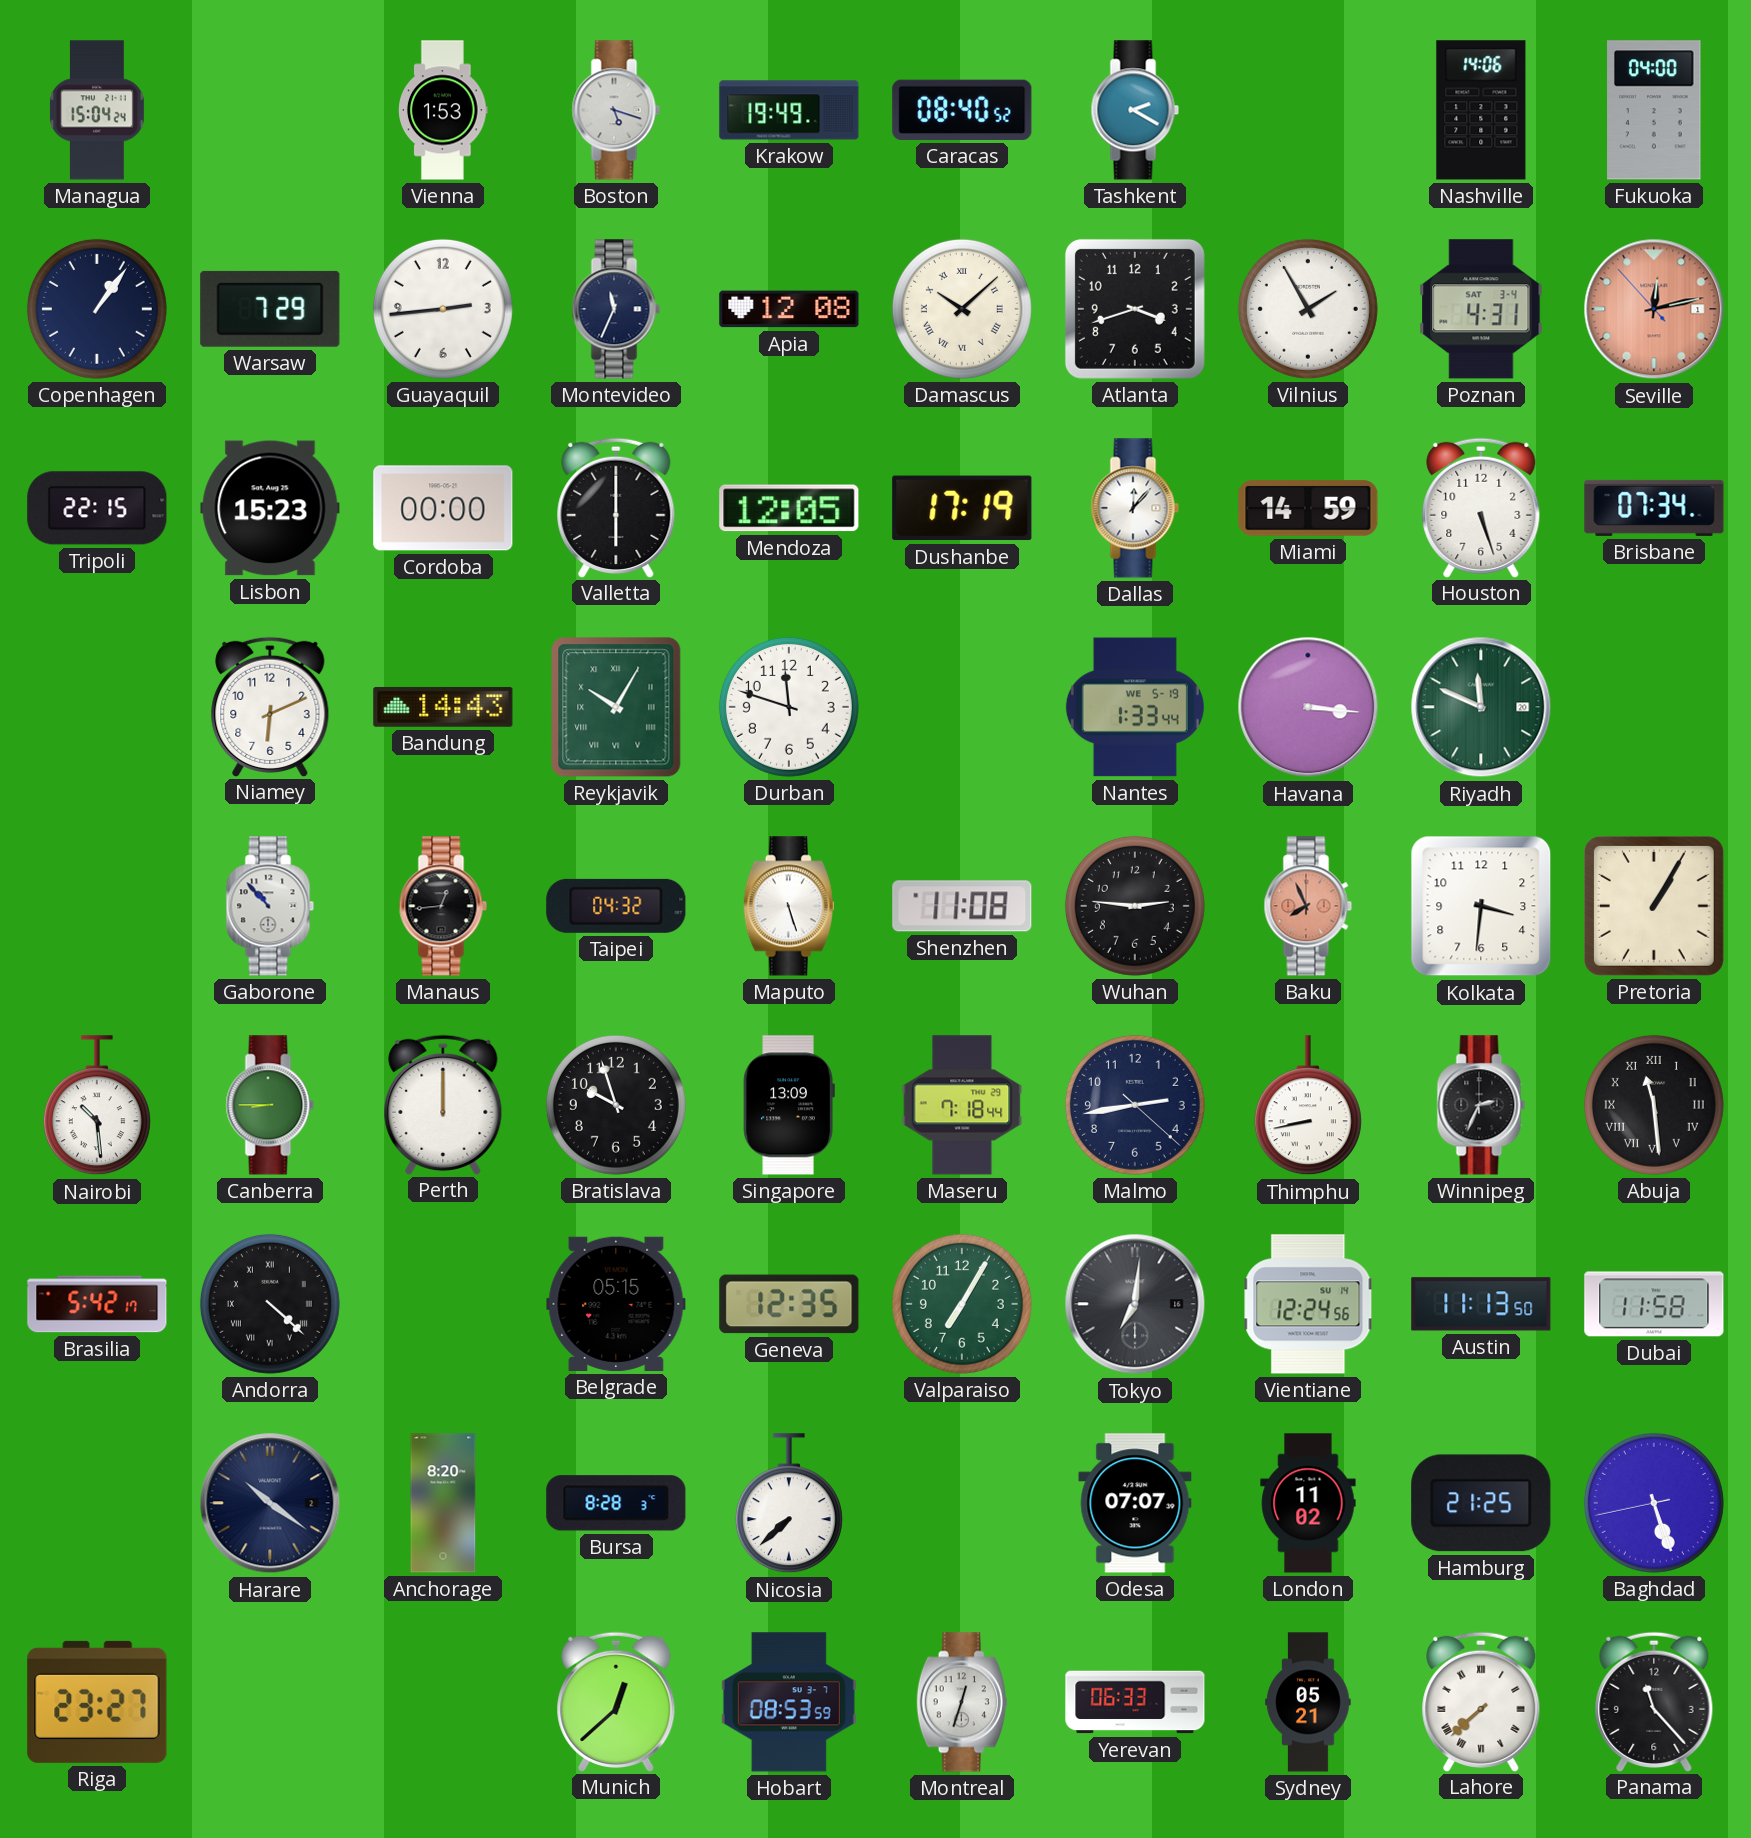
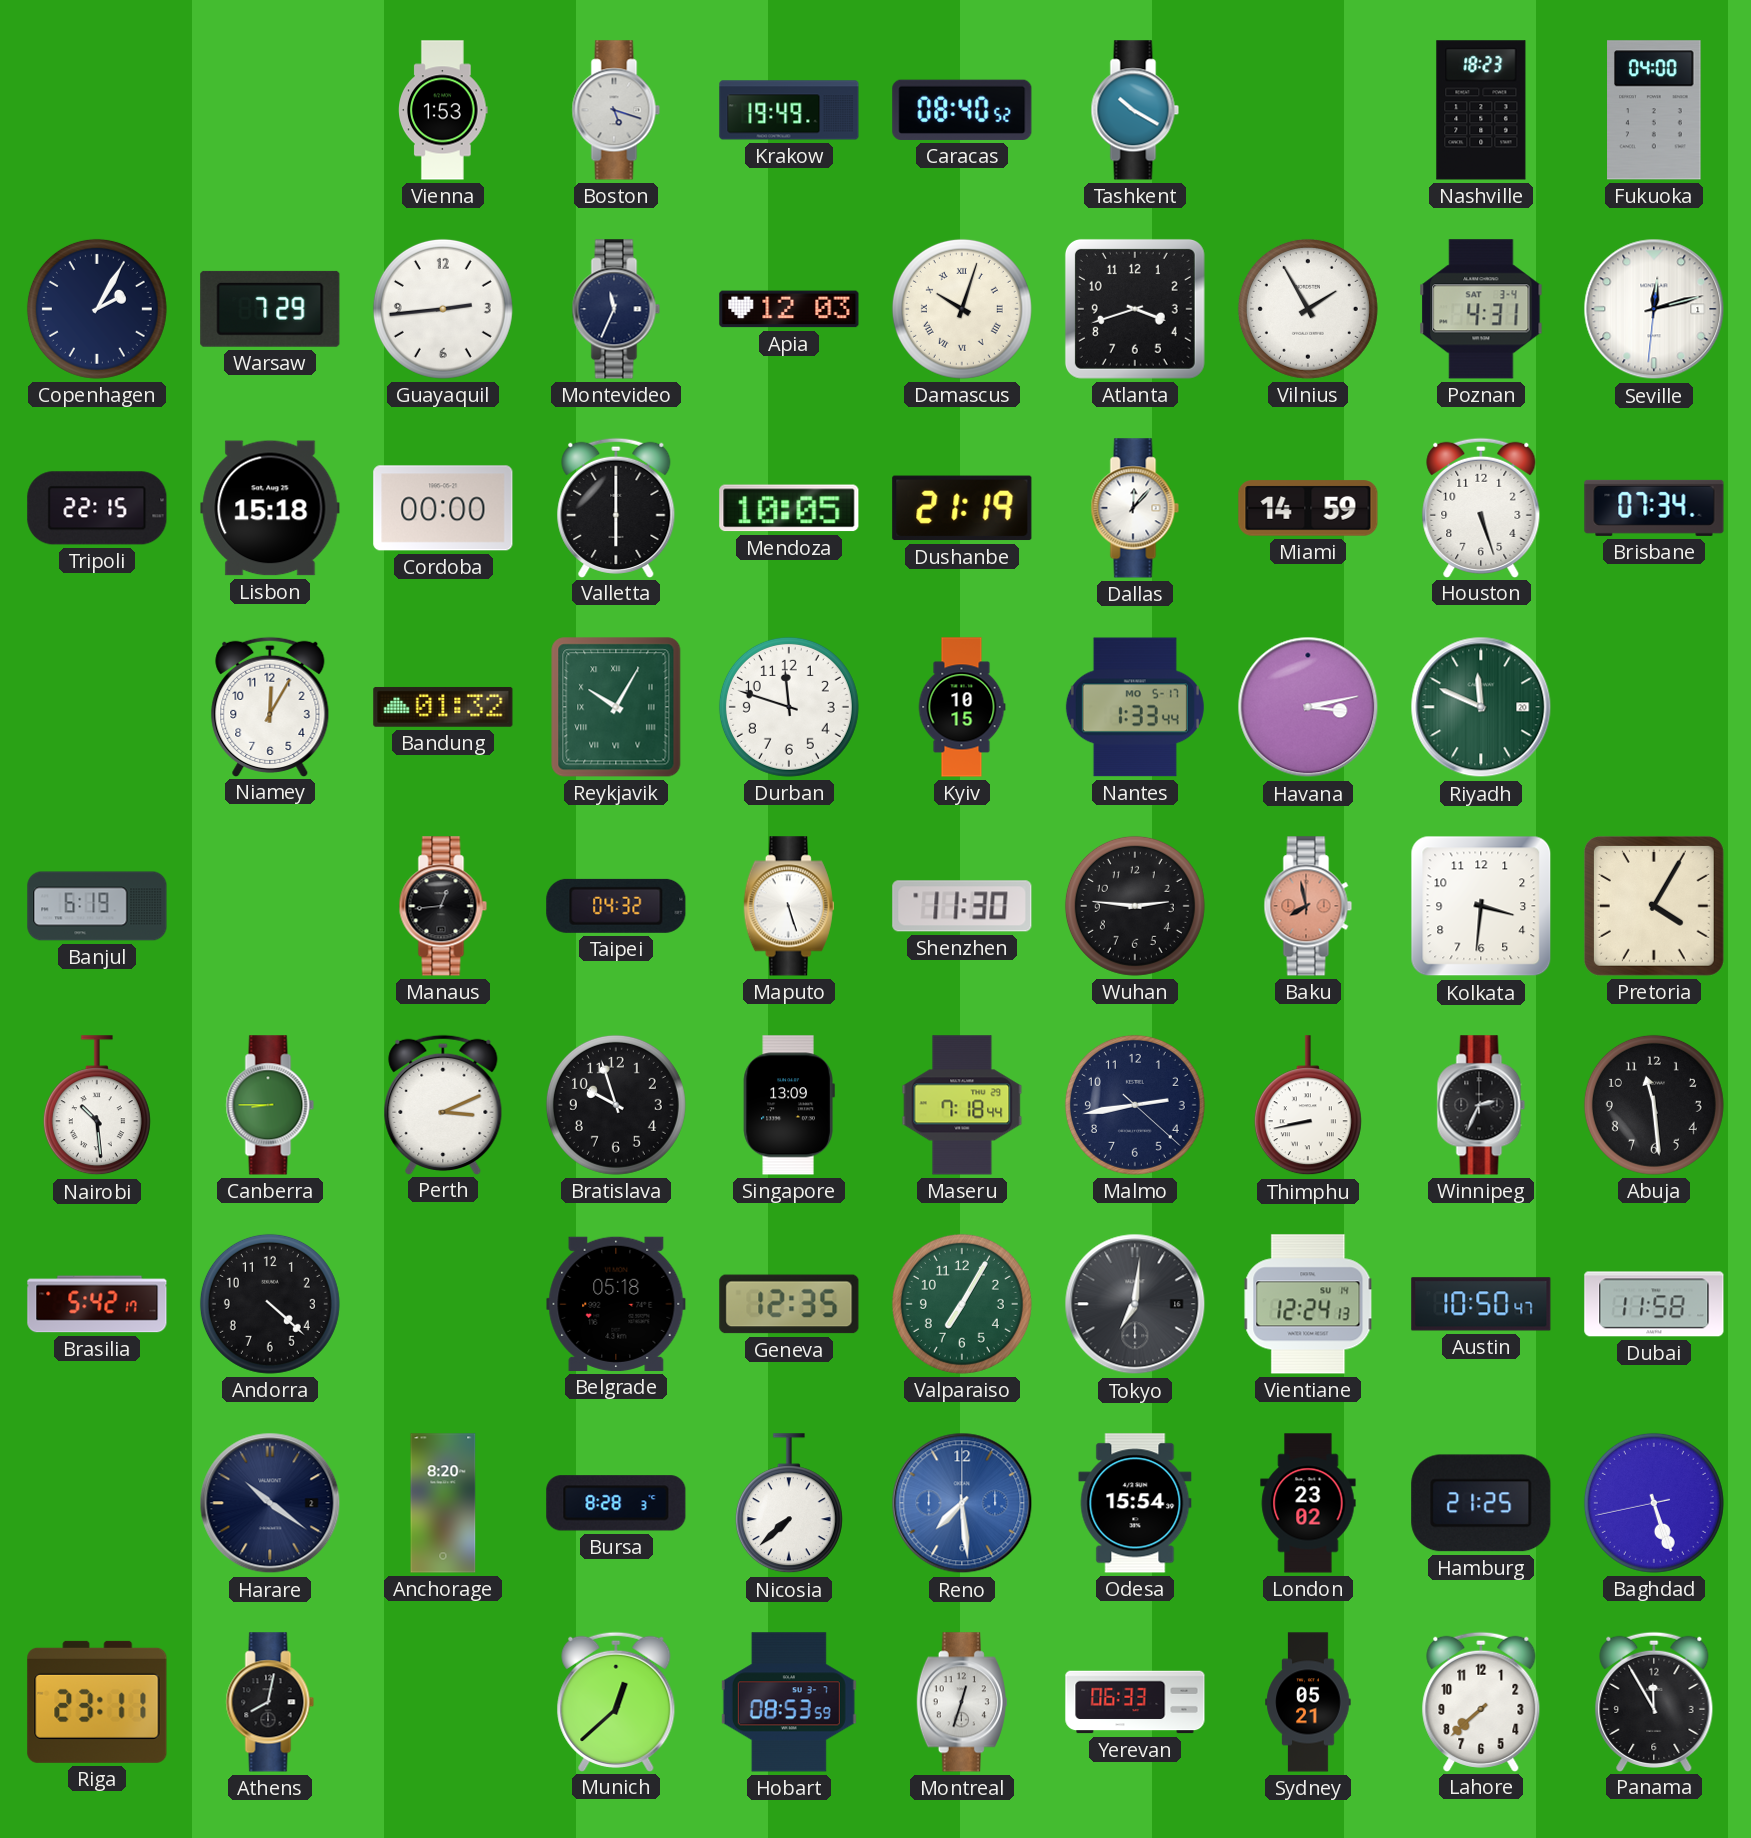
Managua: 15:04 -> none (97, 110)
Tashkent: 2:20 -> 10:20 (1135, 110)
Nashville: 14:06 -> 18:23 (1481, 110)
Copenhagen: 1:06 -> 2:05 (97, 309)
Apia: 12:08 -> 12:03 (789, 309)
Damascus: 10:08 -> 10:03 (962, 309)
Seville: 12:12:53 -> 12:12:31 (1654, 309)
Seville dial: salmon -> white (1654, 309)
Lisbon: 15:23 -> 15:18 (270, 508)
Mendoza: 12:05 -> 10:05 (789, 508)
Dushanbe: 17:19 -> 21:19 (962, 508)
Niamey: 6:11 -> 12:05 (270, 706)
Bandung: 14:43 -> 01:32 (443, 707)
Kyiv: none -> 10:15 (962, 707)
Nantes date: WE 5-19 -> MO 5-17 (1135, 707)
Havana: 3:16 -> 3:13 (1308, 707)
Banjul: none -> 6:19 (97, 906)
Gaborone: 10:53 -> none (270, 906)
Shenzhen: 11:08 -> 11:30 (962, 906)
Baku: 7:56 -> 7:58 (1308, 906)
Pretoria: 1:05 -> 4:05 (1654, 906)
Perth: 12:00 -> 3:11 (443, 1104)
Abuja numerals: Roman -> Arabic (1654, 1105)
Andorra numerals: Roman -> Arabic (270, 1304)
Belgrade: 05:15 -> 05:18 (616, 1304)
Vientiane: 12:24:56 -> 12:24:13 (1308, 1304)
Austin: 11:13 -> 10:50 (1481, 1304)
Reno: none -> 7:29 (962, 1503)
Odesa: 07:07 -> 15:54 (1135, 1503)
London: 11:02 -> 23:02 (1308, 1503)
Riga: 23:27 -> 23:11 (97, 1702)
Athens: none -> 8:02 (270, 1702)
Lahore numerals: Roman -> Arabic (1481, 1701)
Panama: 11:23 -> 11:55 (1654, 1701)
